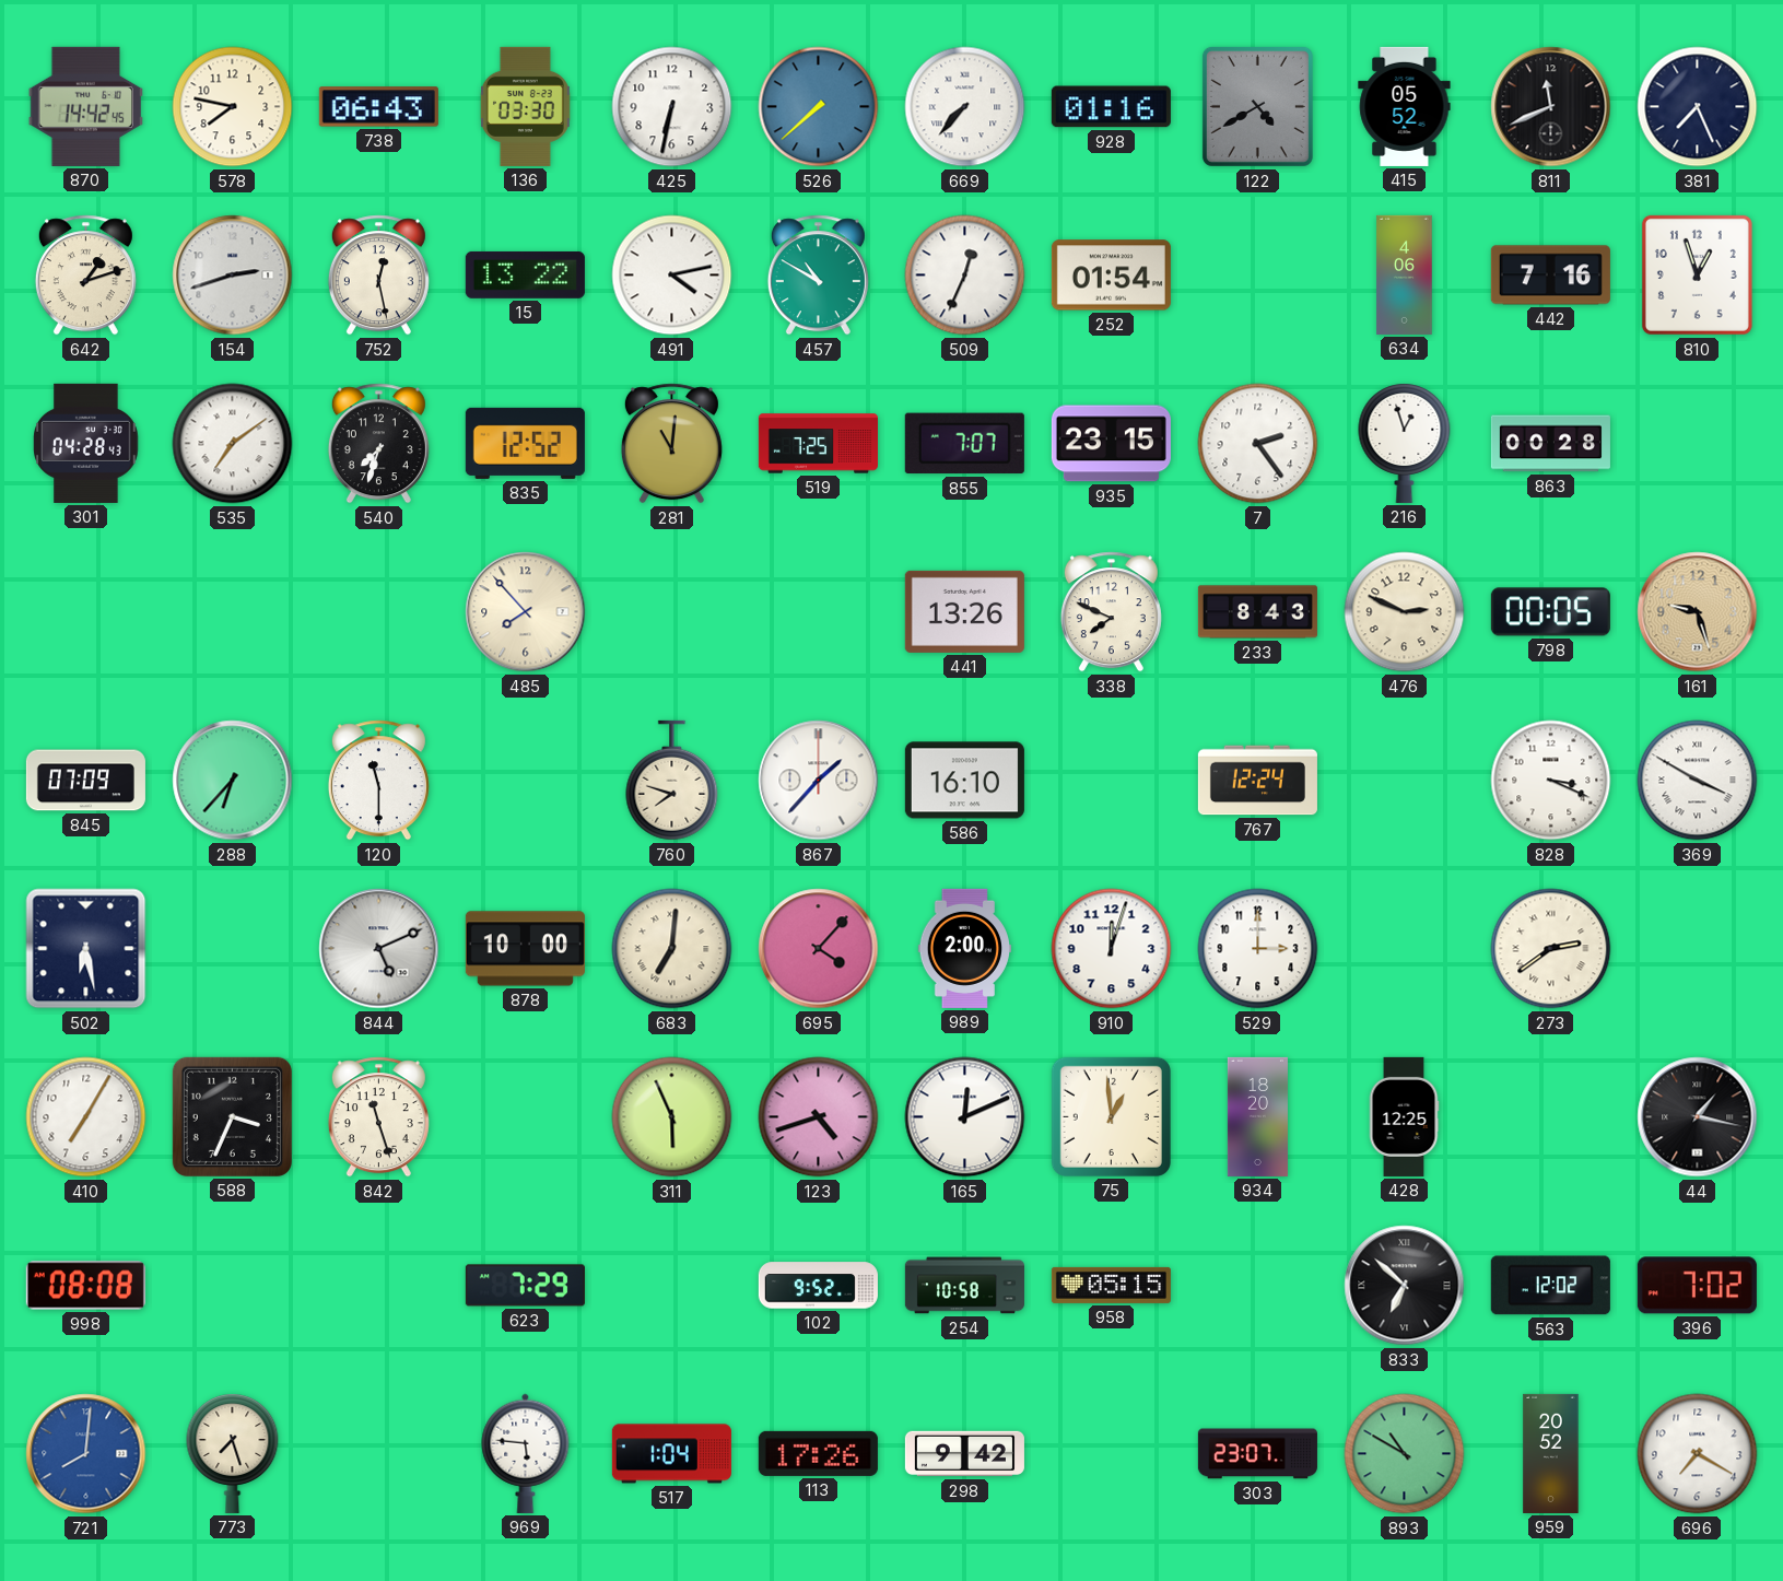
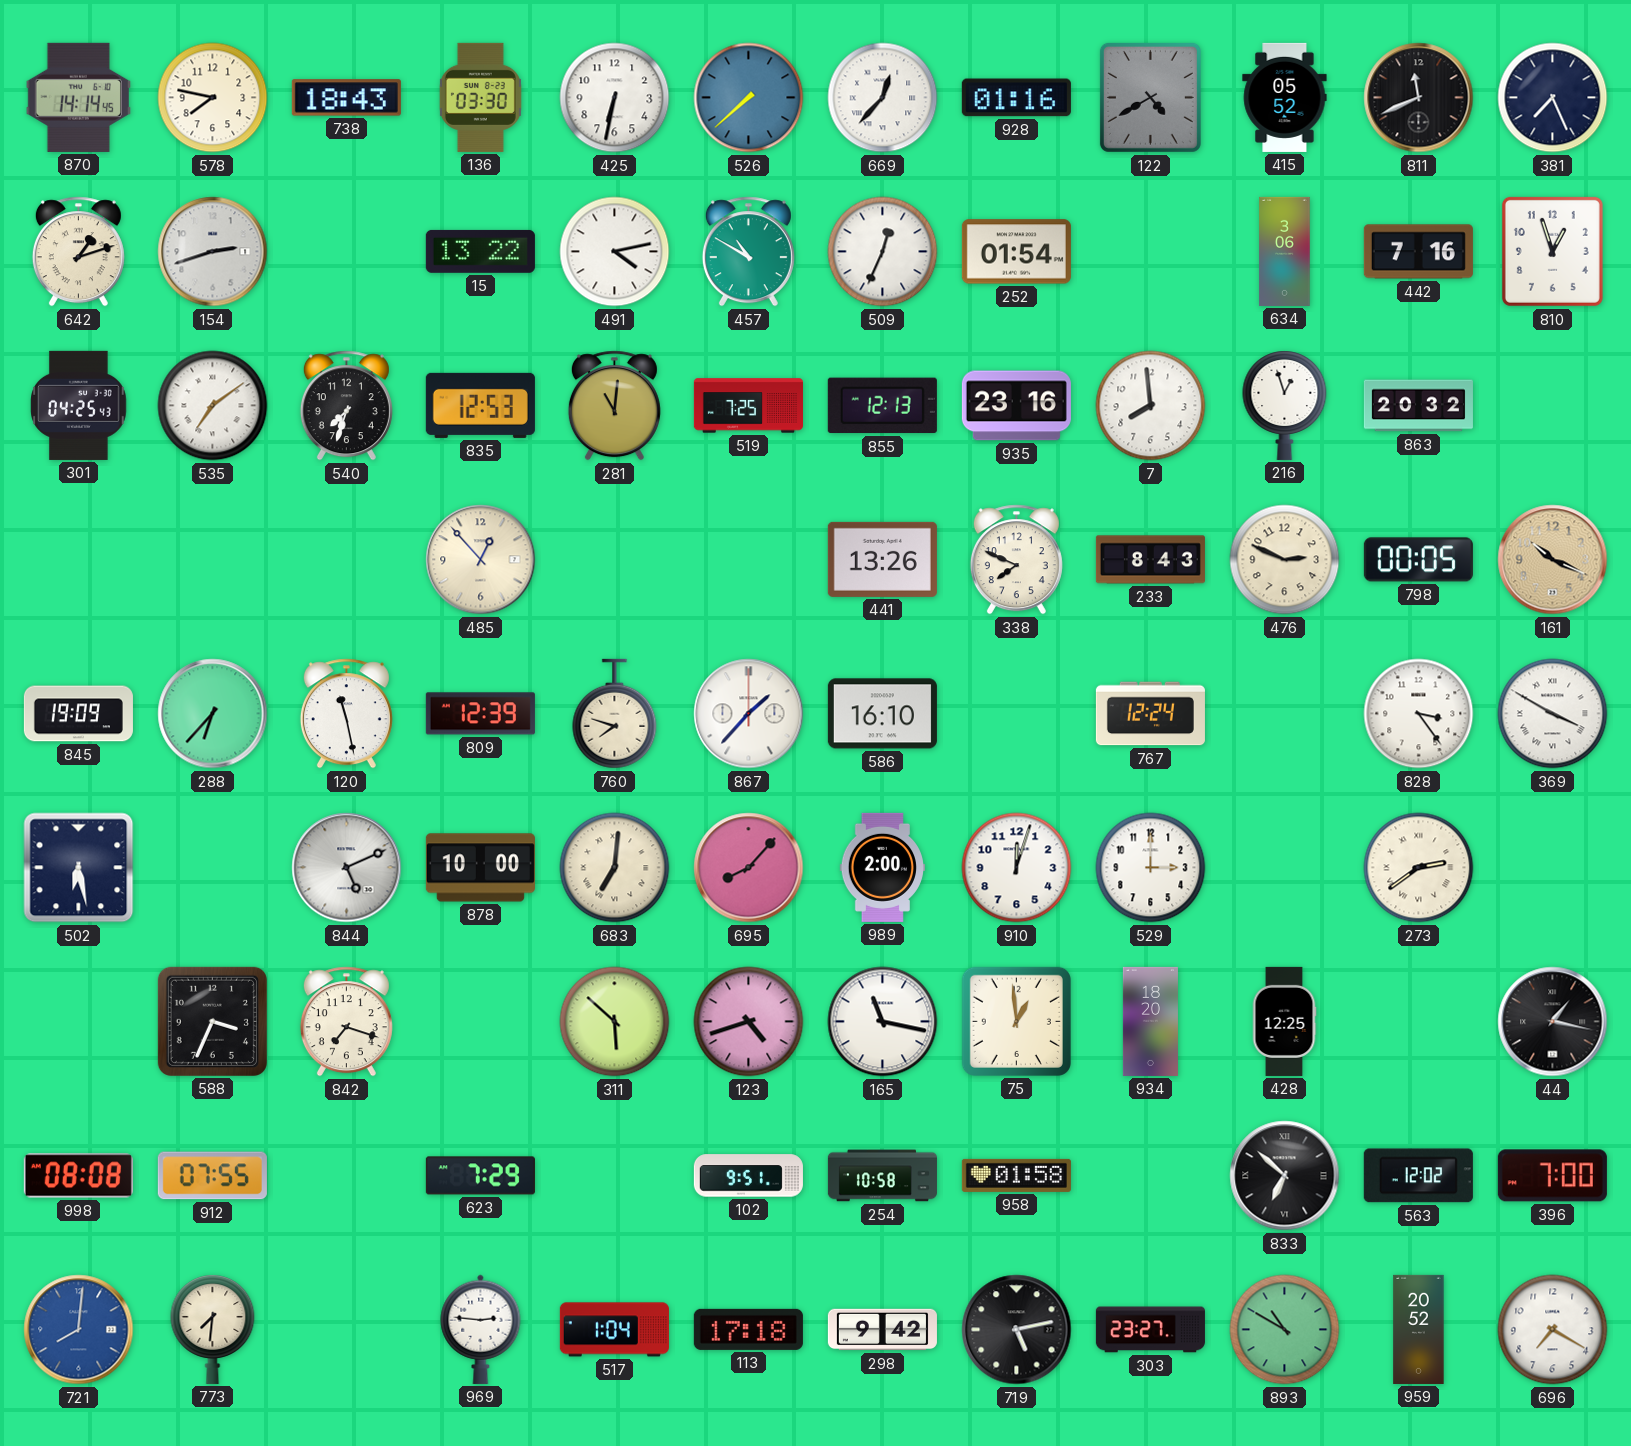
870: 14:42 -> 14:14 (78, 97)
738: 06:43 -> 18:43 (346, 98)
669: 7:37 -> 12:37 (883, 98)
752: 12:28 -> none (378, 276)
634: 4:06 -> 3:06 (1285, 251)
301: 04:28 -> 04:25 (79, 405)
835: 12:52 -> 12:53 (480, 405)
855: 7:07 -> 12:13 (882, 406)
935: 23:15 -> 23:16 (1016, 406)
7: 2:24 -> 7:59 (1151, 406)
863: 00:28 -> 20:32 (1418, 406)
485: 7:53 -> 12:53 (481, 560)
161: 9:27 -> 10:19 (1553, 560)
845: 07:09 -> 19:09 (78, 714)
120: 11:30 -> 11:28 (346, 714)
809: none -> 12:39 (480, 714)
828: 3:19 -> 3:24 (1419, 714)
695: 4:07 -> 8:07 (749, 868)
410: 7:05 -> none (86, 1117)
842: 11:27 -> 7:18 (346, 1022)
311: 5:56 -> 5:52 (615, 1022)
165: 12:11 -> 11:17 (883, 1022)
912: none -> 07:55 (212, 1176)
102: 9:52 -> 9:51 (748, 1176)
958: 05:15 -> 01:58 (1016, 1175)
396: 7:02 -> 7:00 (1552, 1176)
773: 7:27 -> 7:31 (213, 1329)
969: 5:46 -> 2:46 (481, 1329)
113: 17:26 -> 17:18 (748, 1329)
719: none -> 5:13 (1017, 1330)
303: 23:07 -> 23:27 (1150, 1330)
